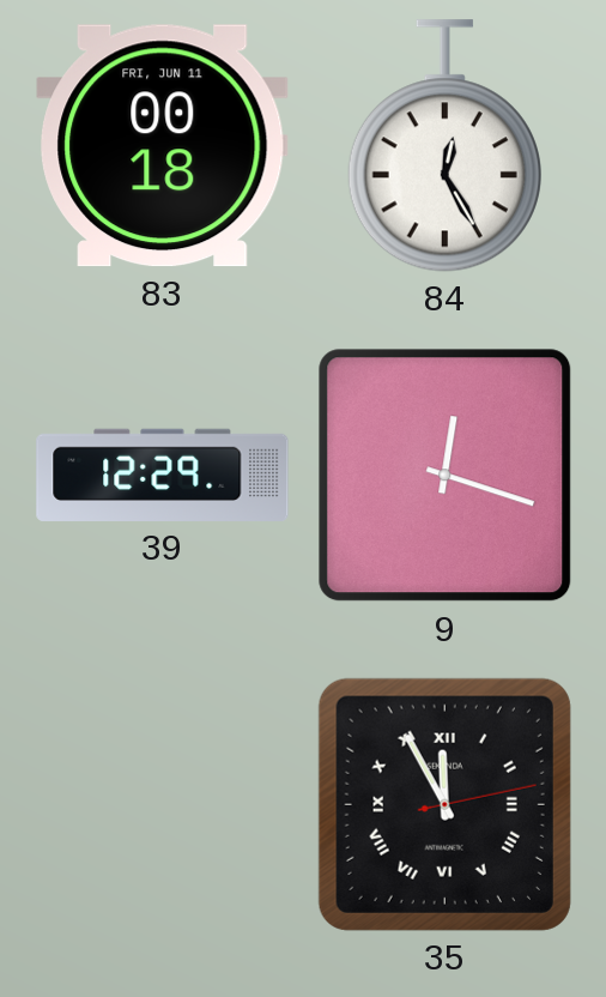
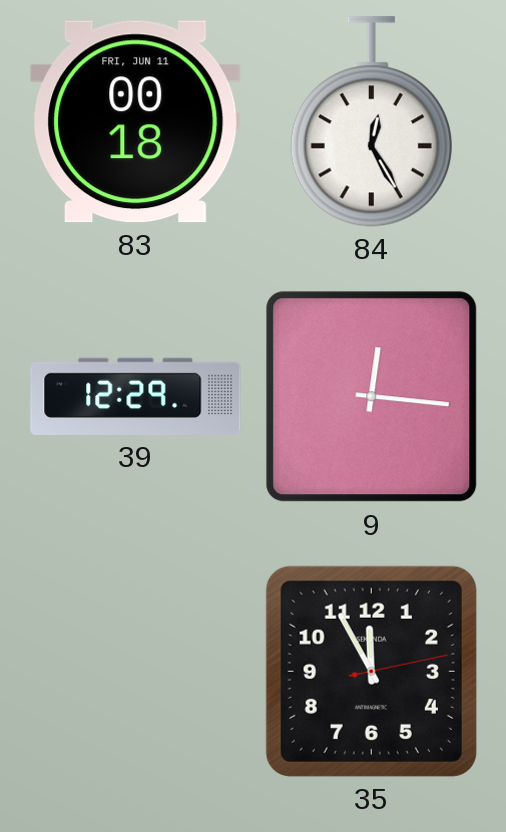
9: 12:18 -> 12:16 (372, 397)
35 numerals: Roman -> Arabic (371, 671)
